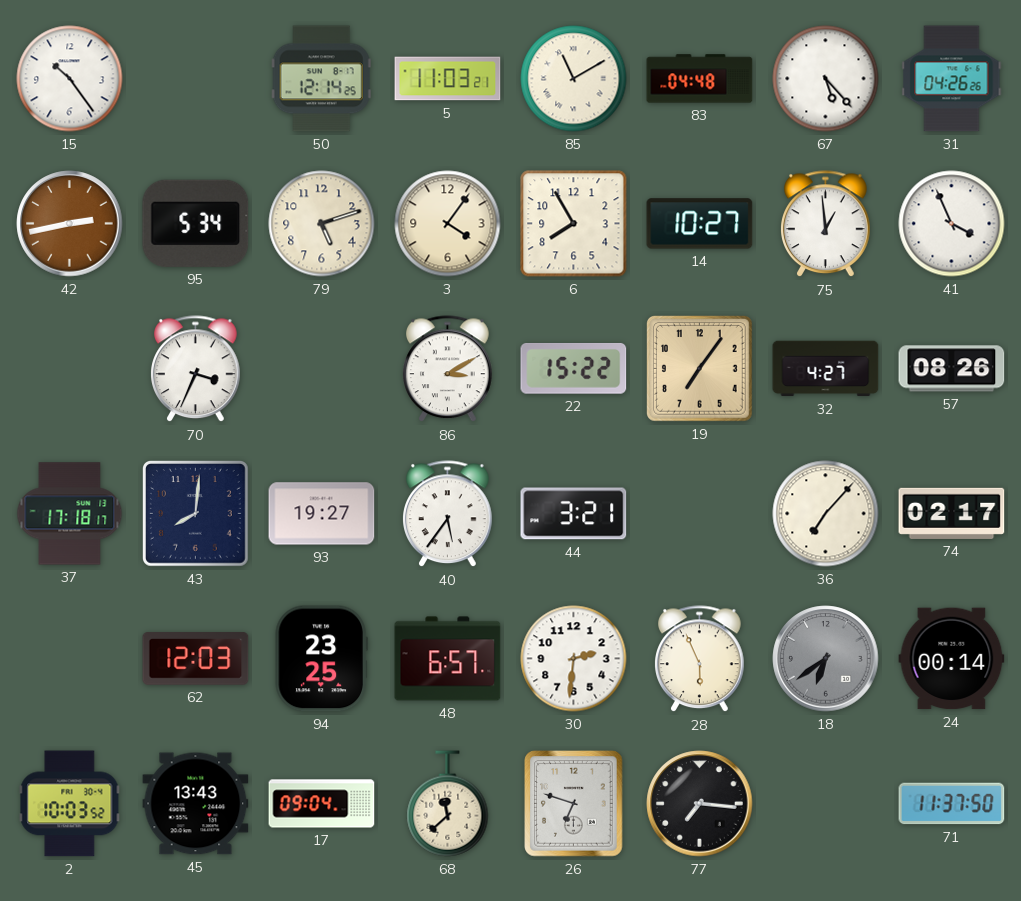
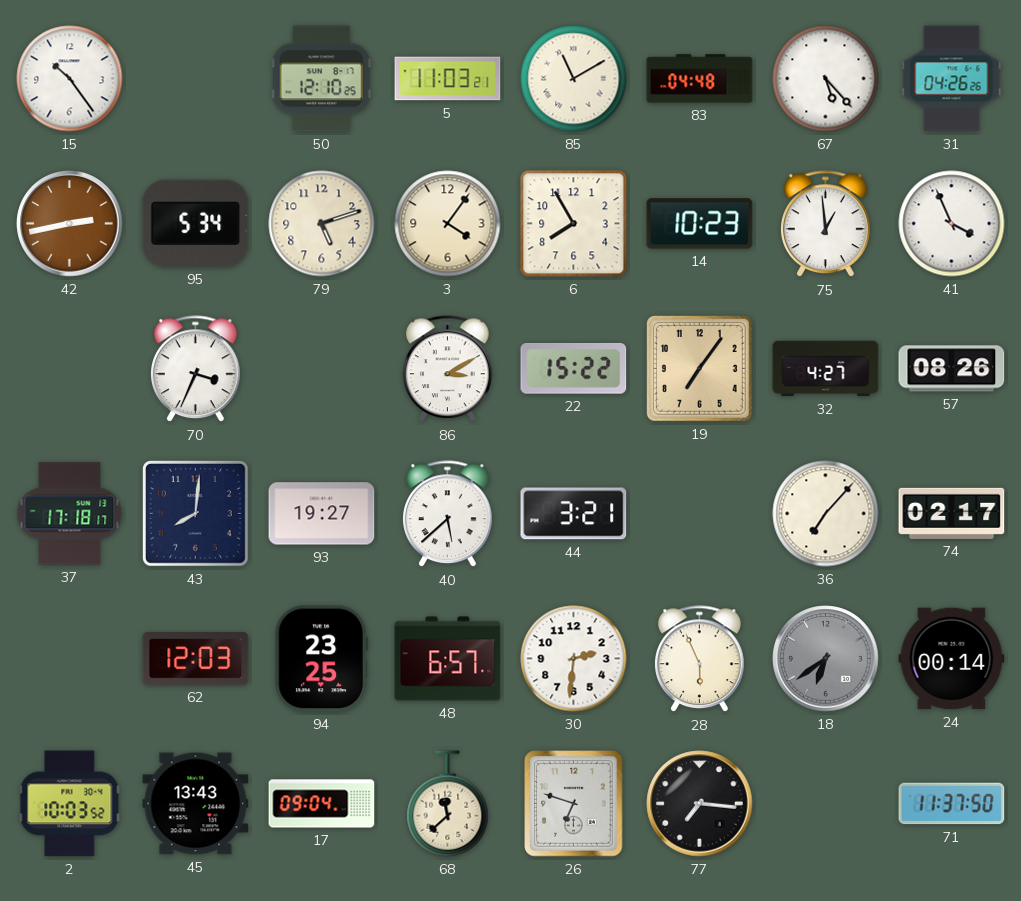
50: 12:14 -> 12:10 (321, 79)
14: 10:27 -> 10:23 (700, 224)
40: 5:36 -> 5:38 (448, 514)
